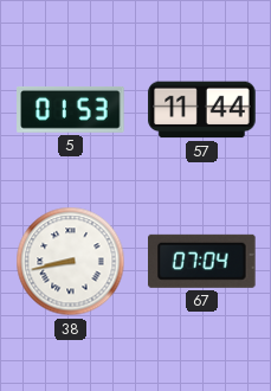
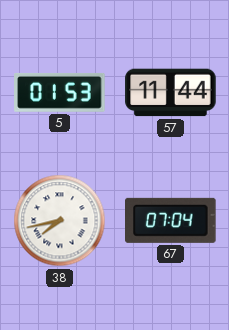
38: 8:43 -> 7:43 (60, 221)
